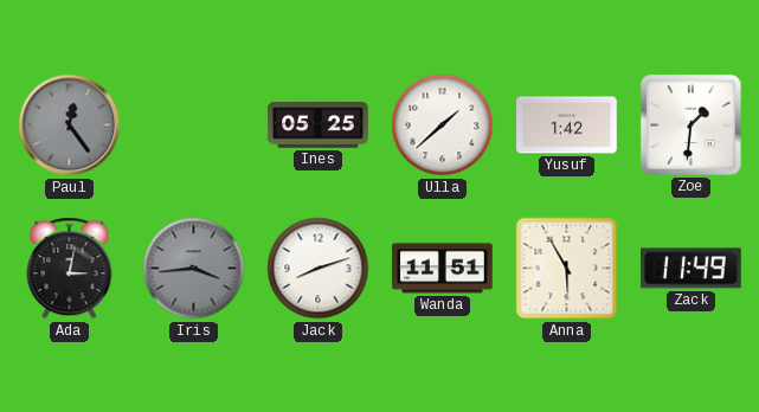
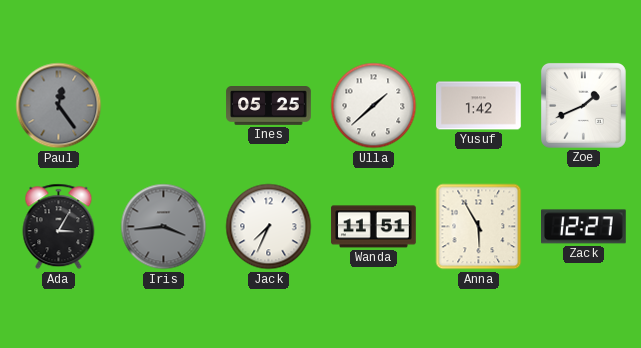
Zoe: 1:31 -> 1:41 (583, 105)
Ada: 3:02 -> 3:05 (59, 227)
Jack: 8:12 -> 7:34 (269, 227)
Zack: 11:49 -> 12:27 (584, 227)
